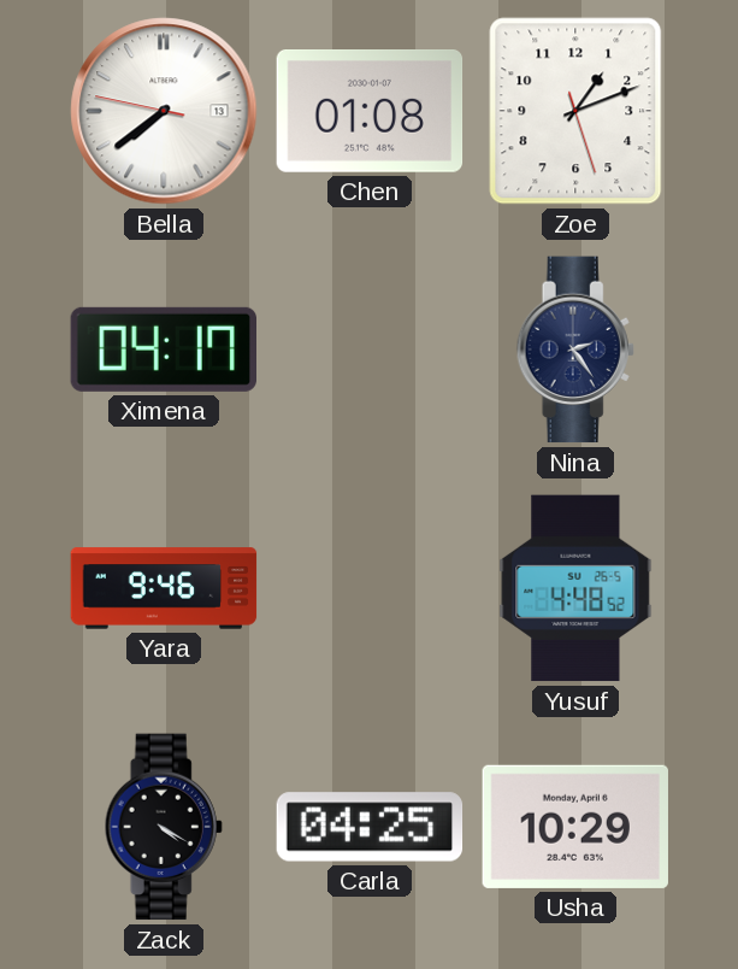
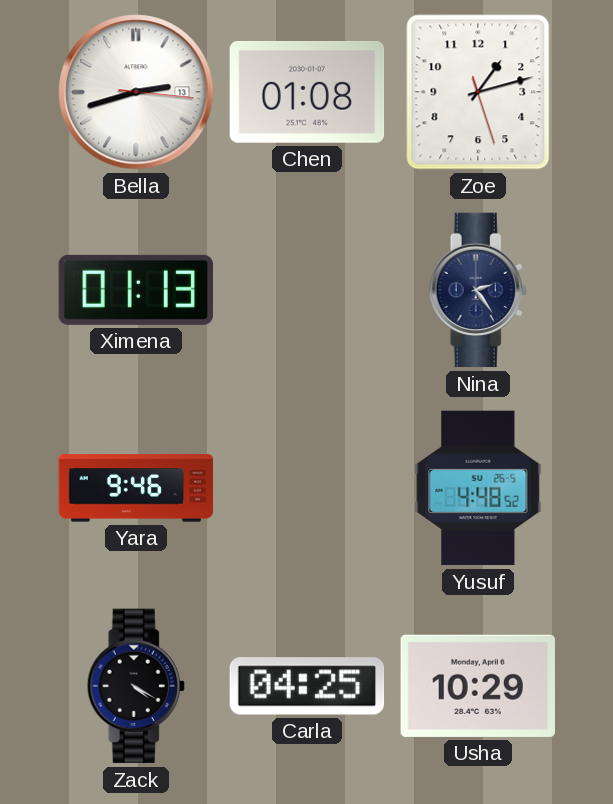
Bella: 7:38 -> 2:42 (136, 92)
Zoe: 1:11 -> 1:12 (478, 92)
Ximena: 04:17 -> 01:13 (135, 290)
